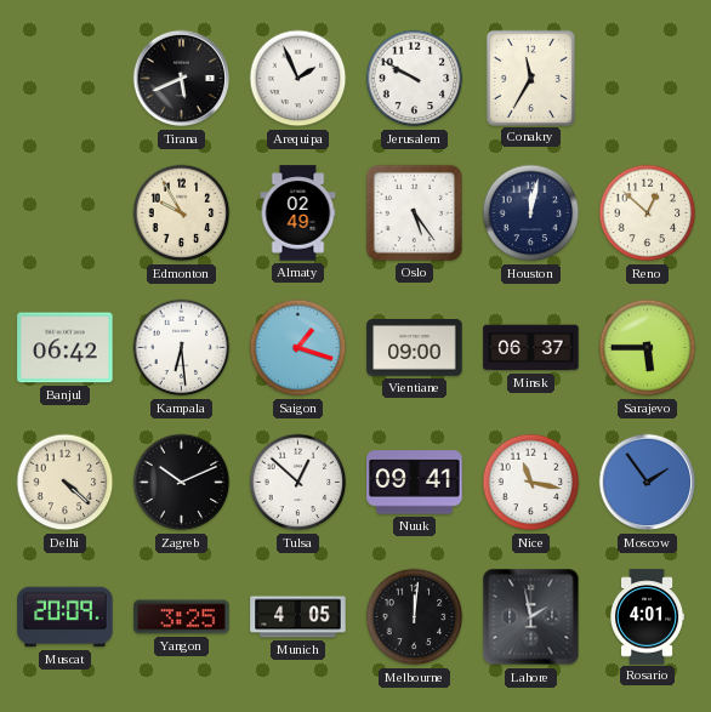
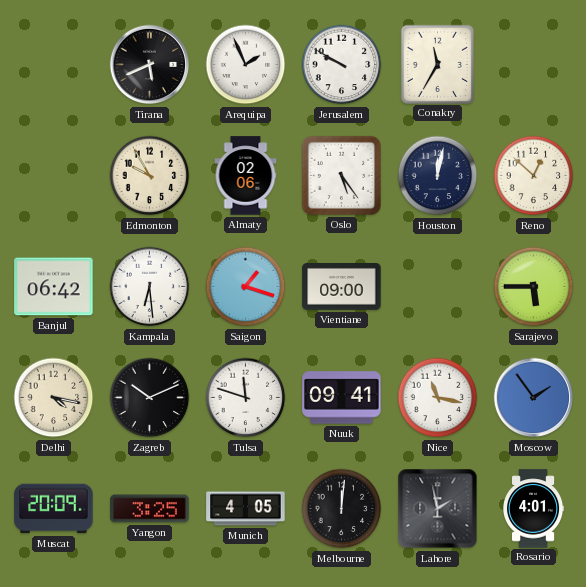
Almaty: 02:49 -> 02:06 (246, 176)
Minsk: 06:37 -> none (531, 348)
Delhi: 4:22 -> 4:17 (54, 398)
Tulsa: 12:52 -> 11:48 (246, 398)
